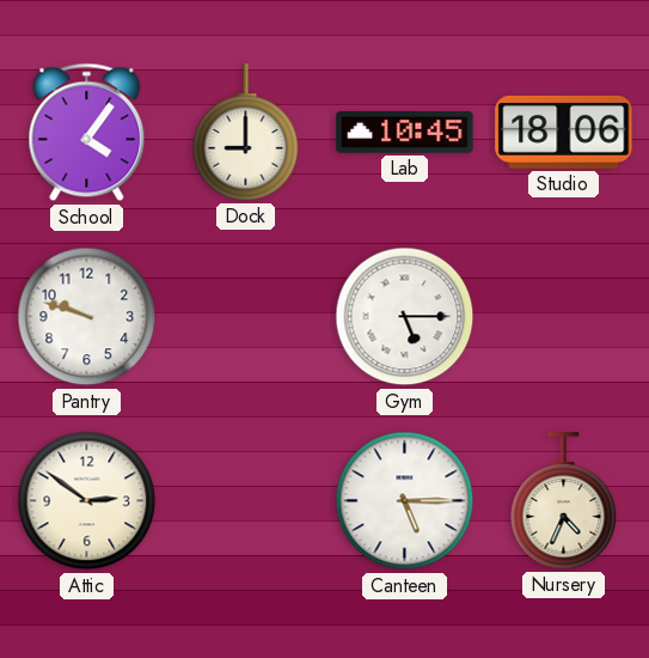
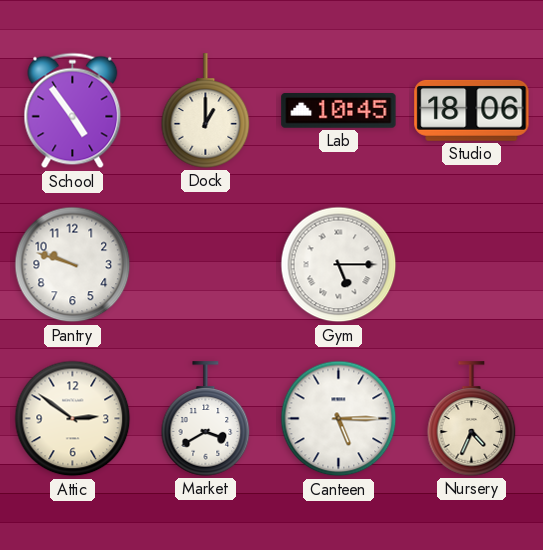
School: 4:06 -> 4:54 (73, 111)
Dock: 9:00 -> 1:00 (206, 111)
Market: none -> 3:40 (206, 419)
